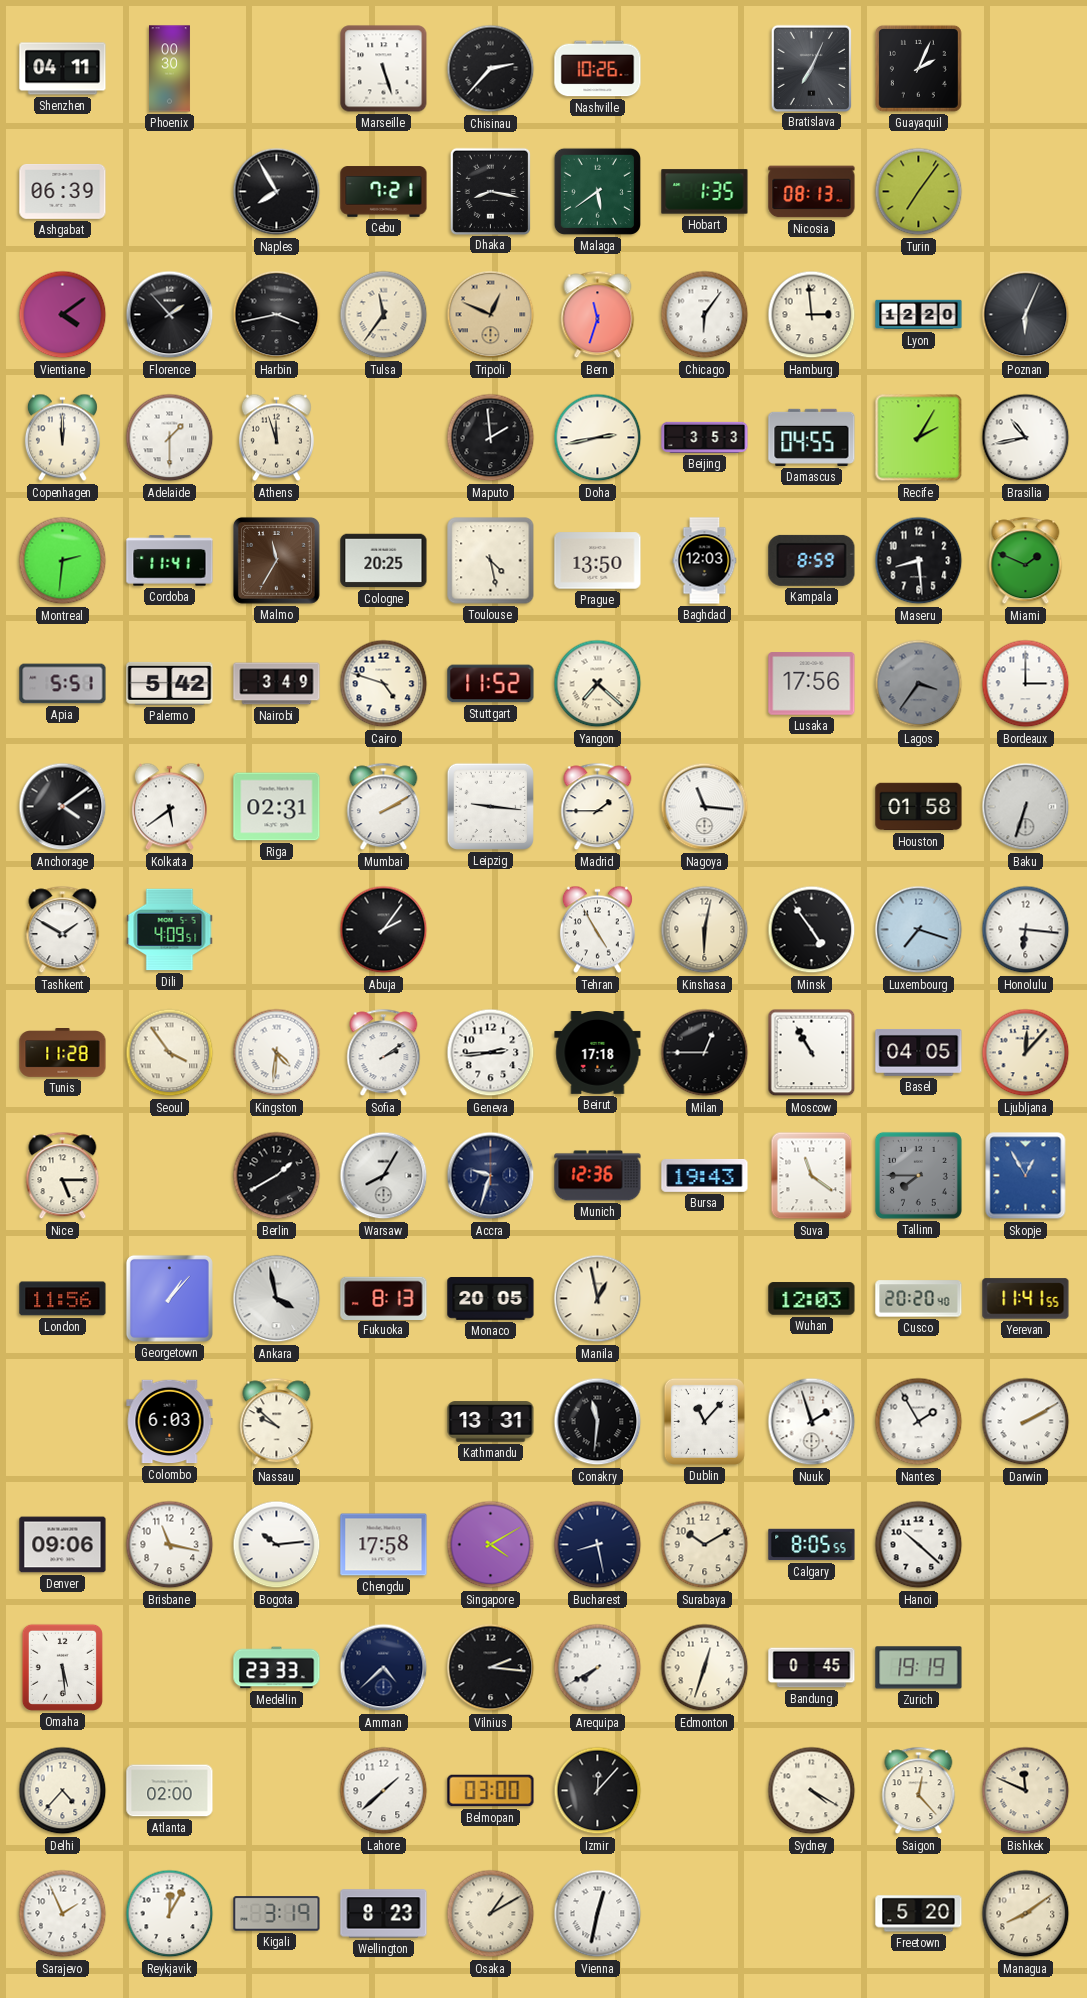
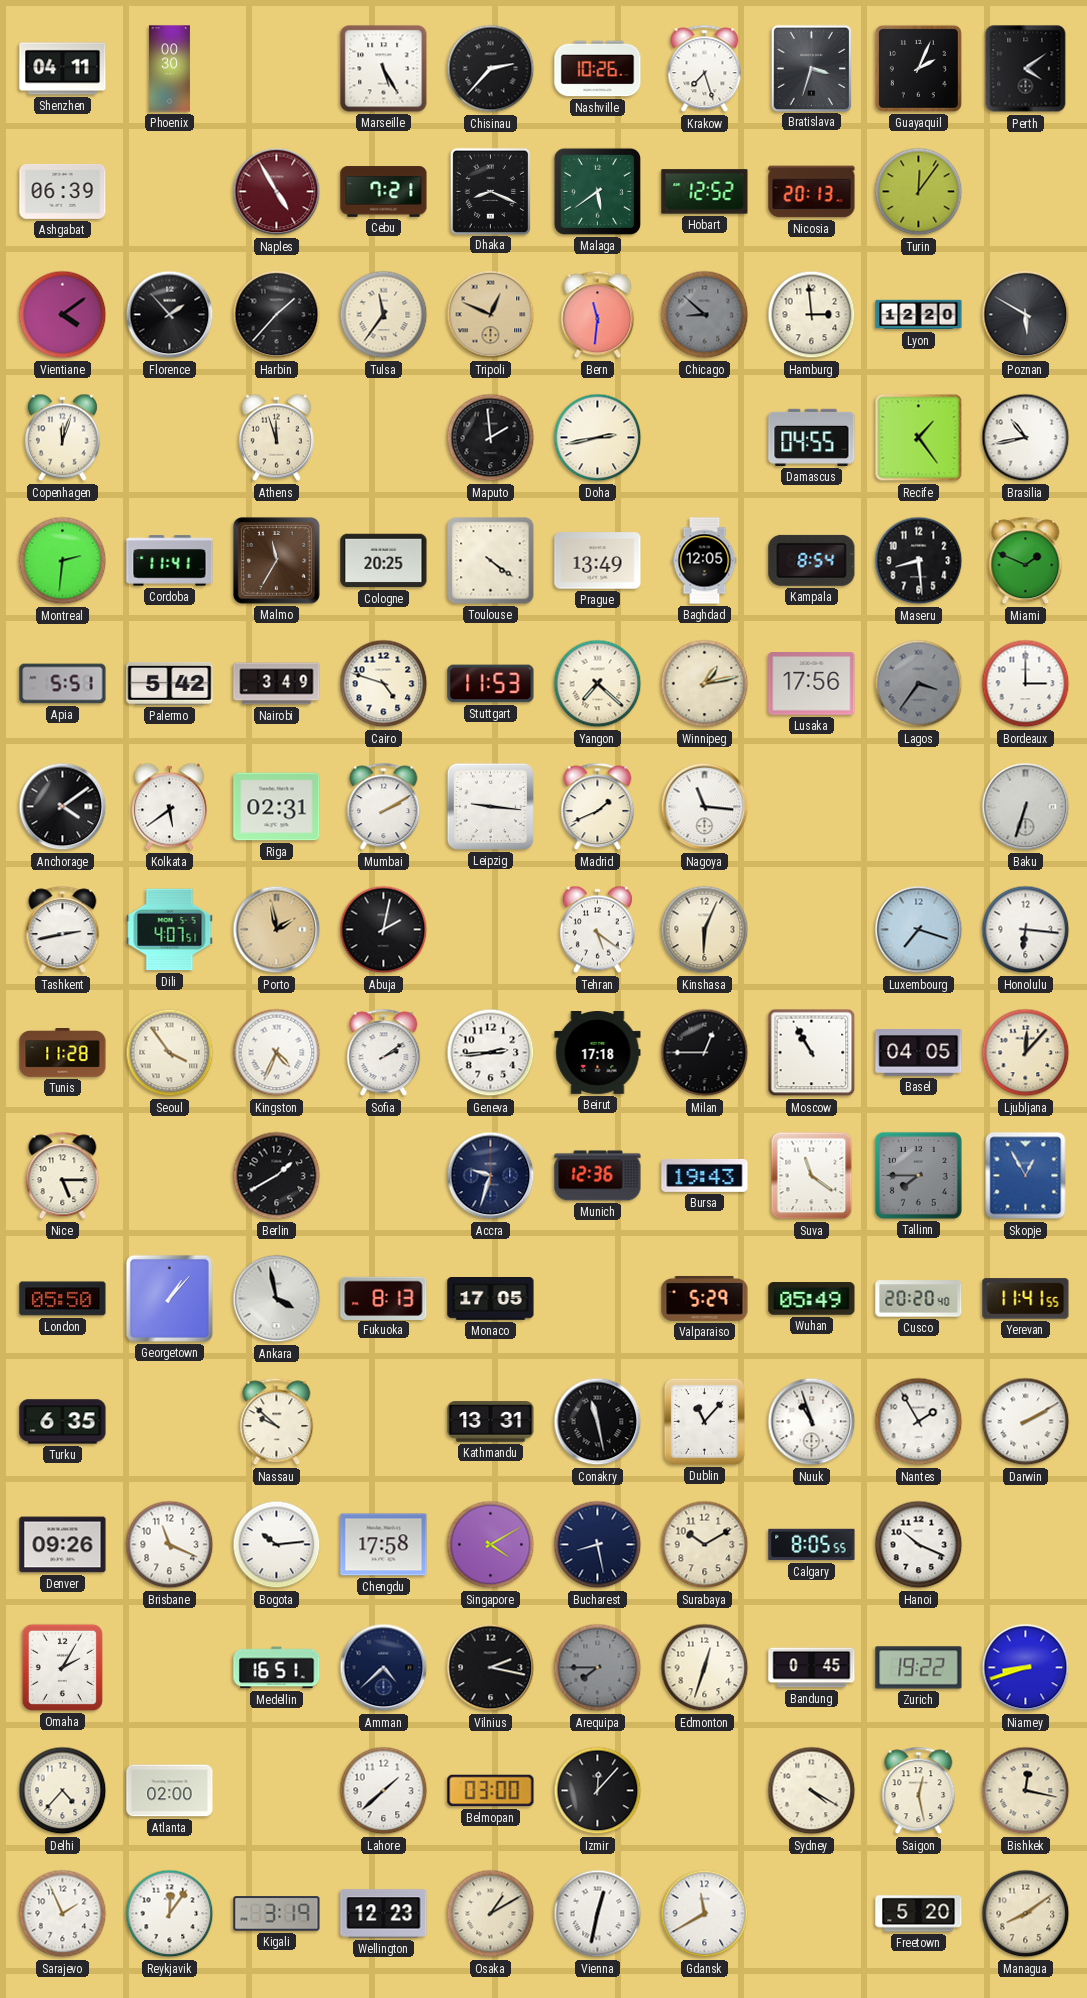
Marseille: 5:27 -> 5:25 (384, 69)
Krakow: none -> 7:27 (705, 69)
Bratislava: 7:04 -> 3:33 (811, 68)
Perth: none -> 4:09 (1026, 69)
Naples: 7:55 -> 4:55 (277, 192)
Naples dial: black -> burgundy (277, 192)
Dhaka: 8:17 -> 8:19 (490, 191)
Hobart: 1:35 -> 12:52 (705, 192)
Nicosia: 08:13 -> 20:13 (812, 192)
Turin: 7:06 -> 12:06 (919, 192)
Harbin: 3:43 -> 1:37 (277, 315)
Bern: 11:33 -> 11:31 (598, 315)
Chicago: 6:06 -> 8:52 (705, 315)
Chicago dial: white -> grey (705, 315)
Poznan: 6:04 -> 5:50 (1026, 315)
Copenhagen: 12:00 -> 12:03 (62, 438)
Adelaide: 1:30 -> none (170, 438)
Beijing: 3:53 -> none (705, 437)
Recife: 2:05 -> 1:24 (919, 438)
Toulouse: 4:28 -> 4:21 (491, 561)
Prague: 13:50 -> 13:49 (598, 561)
Baghdad: 12:03 -> 12:05 (705, 561)
Kampala: 8:59 -> 8:54 (812, 560)
Stuttgart: 11:52 -> 11:53 (491, 684)
Winnipeg: none -> 1:13 (705, 684)
Madrid: 1:45 -> 1:41 (598, 807)
Houston: 01:58 -> none (919, 807)
Tashkent: 1:50 -> 2:43 (63, 930)
Dili: 4:09 -> 4:07 (170, 930)
Porto: none -> 1:58 (277, 930)
Abuja: 2:06 -> 2:02 (384, 930)
Tehran: 4:55 -> 5:21 (597, 930)
Kinshasa: 6:02 -> 6:04 (705, 930)
Minsk: 4:54 -> none (812, 930)
Kingston: 4:31 -> 4:34 (277, 1053)
Warsaw: 8:05 -> none (384, 1176)
London: 11:56 -> 05:50 (63, 1299)
Monaco: 20:05 -> 17:05 (491, 1299)
Manila: 12:58 -> none (598, 1299)
Valparaiso: none -> 5:29 (705, 1298)
Wuhan: 12:03 -> 05:49 (812, 1299)
Turku: none -> 6:35 (63, 1422)
Colombo: 6:03 -> none (170, 1422)
Conakry: 11:31 -> 11:28 (598, 1422)
Nuuk: 1:57 -> 10:57 (812, 1422)
Denver: 09:06 -> 09:26 (63, 1545)
Brisbane: 11:17 -> 11:19 (170, 1545)
Hanoi: 10:22 -> 10:19 (919, 1545)
Omaha: 5:29 -> 2:05 (62, 1667)
Medellin: 23:33 -> 16:51 (277, 1668)
Vilnius: 2:16 -> 2:17 (491, 1668)
Arequipa: 7:40 -> 7:45 (598, 1668)
Arequipa dial: white -> grey (598, 1668)
Zurich: 19:19 -> 19:22 (919, 1668)
Niamey: none -> 8:42 (1026, 1668)
Saigon: 12:23 -> 12:28 (919, 1791)
Bishkek: 11:49 -> 12:17 (1026, 1791)
Reykjavik: 12:05 -> 12:06 (170, 1914)
Wellington: 8:23 -> 12:23 (384, 1914)
Gdansk: none -> 11:40 (705, 1914)
